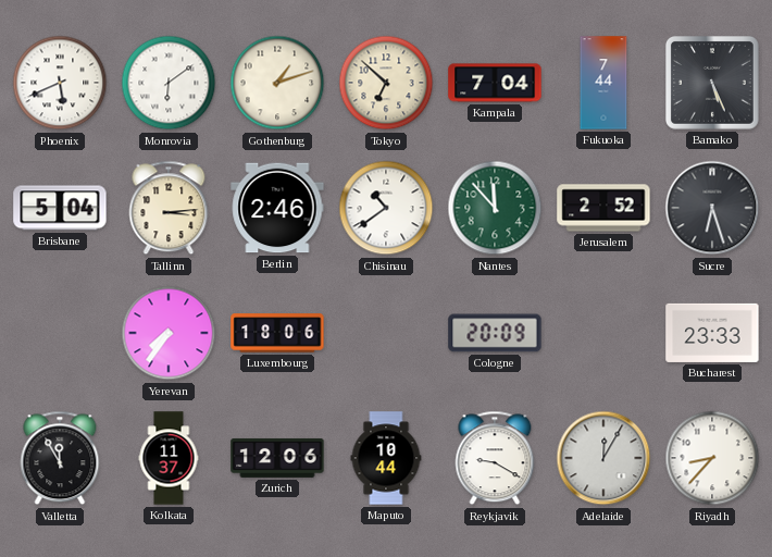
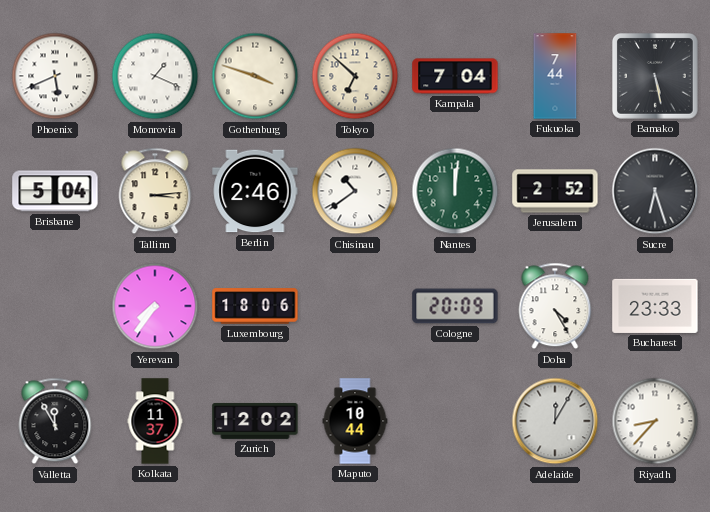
Monrovia: 6:09 -> 1:19 (155, 76)
Gothenburg: 1:12 -> 3:48 (255, 76)
Bamako: 5:26 -> 5:28 (656, 77)
Nantes: 11:53 -> 12:01 (455, 191)
Doha: none -> 4:25 (555, 306)
Zurich: 12:06 -> 12:02 (255, 421)
Reykjavik: 9:20 -> none (495, 458)
